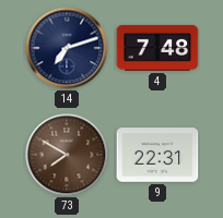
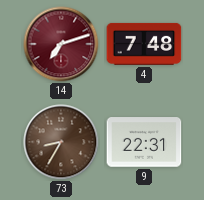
14 dial: navy -> burgundy (61, 44)
73: 7:50 -> 8:35 (61, 142)
